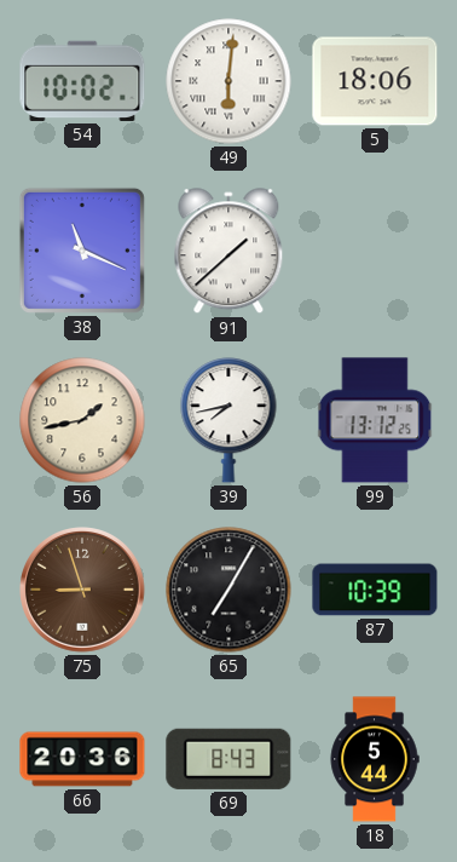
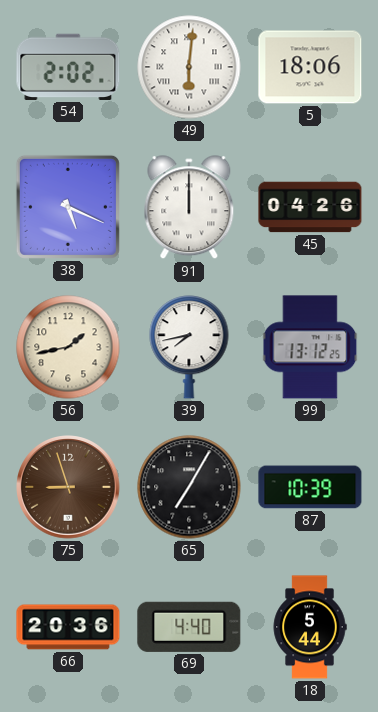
54: 10:02 -> 2:02 (68, 67)
38: 11:19 -> 5:19 (68, 207)
91: 1:38 -> 12:00 (189, 208)
45: none -> 04:26 (310, 207)
69: 8:43 -> 4:40 (189, 627)
